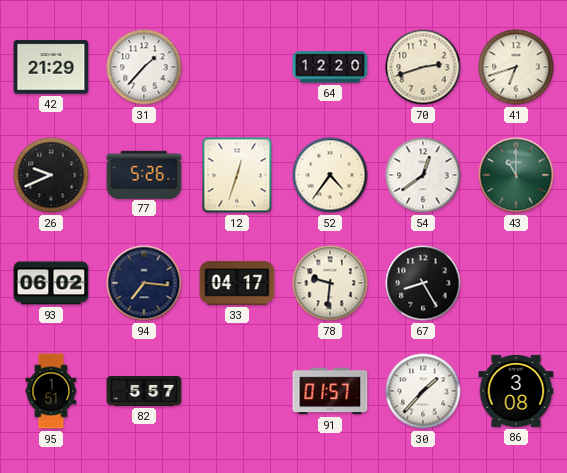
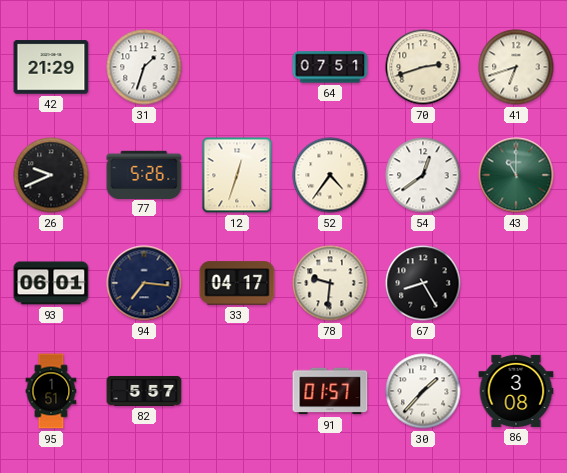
31: 1:37 -> 1:33 (144, 67)
64: 12:20 -> 07:51 (330, 67)
93: 06:02 -> 06:01 (51, 283)
